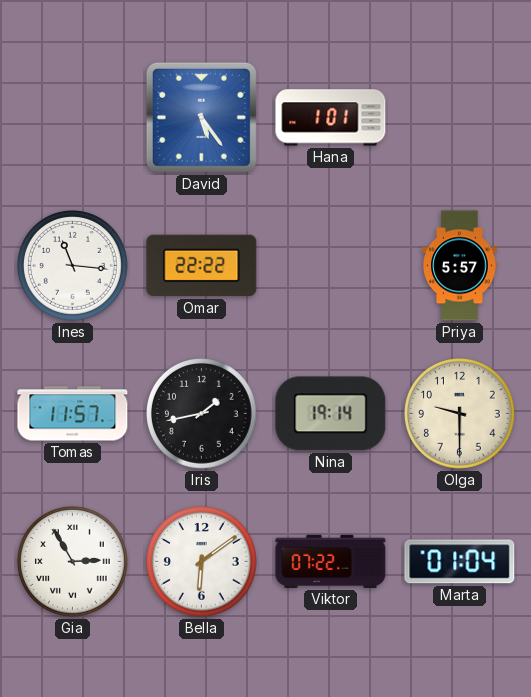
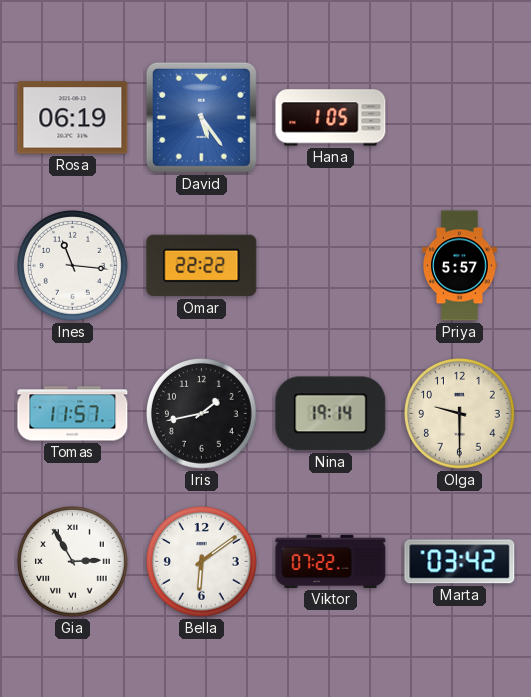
Rosa: none -> 06:19 (73, 118)
Hana: 1:01 -> 1:05 (331, 118)
Marta: 01:04 -> 03:42 (460, 562)
